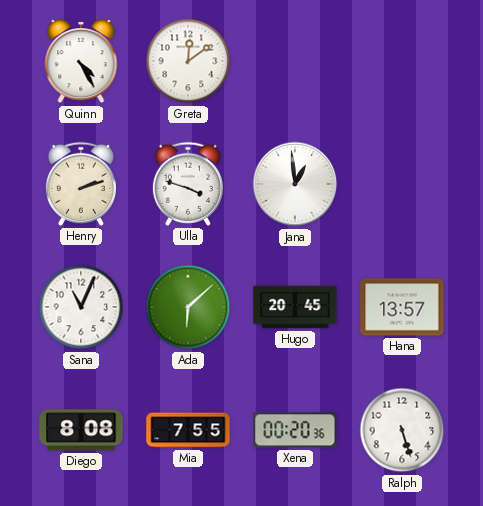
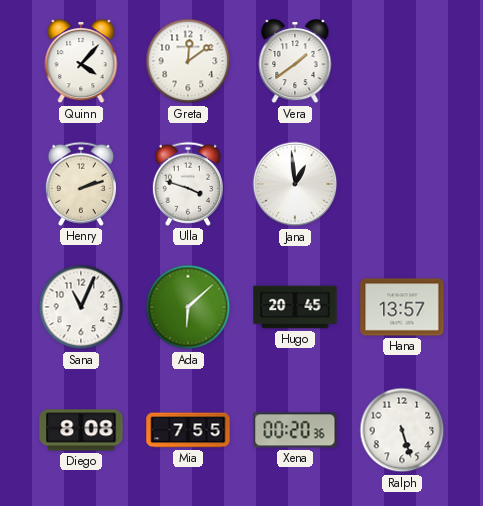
Quinn: 4:25 -> 4:07 (81, 62)
Vera: none -> 1:39 (295, 62)
